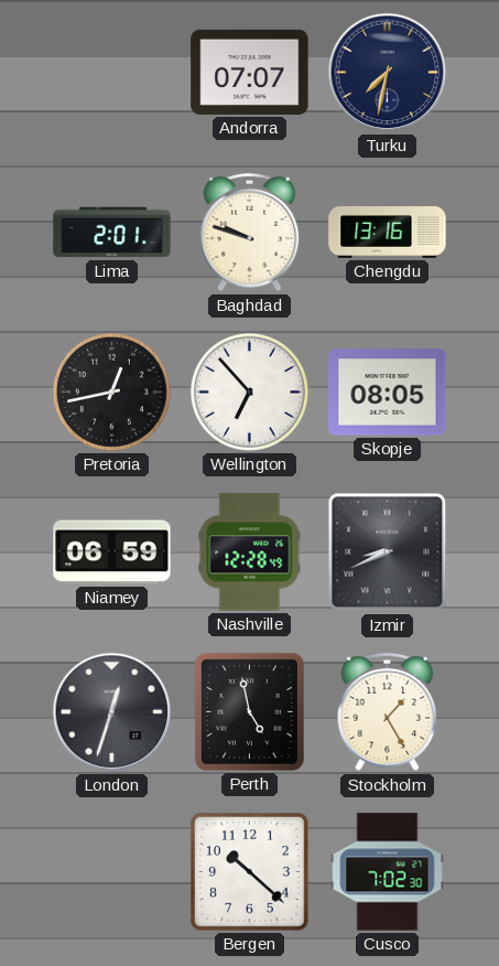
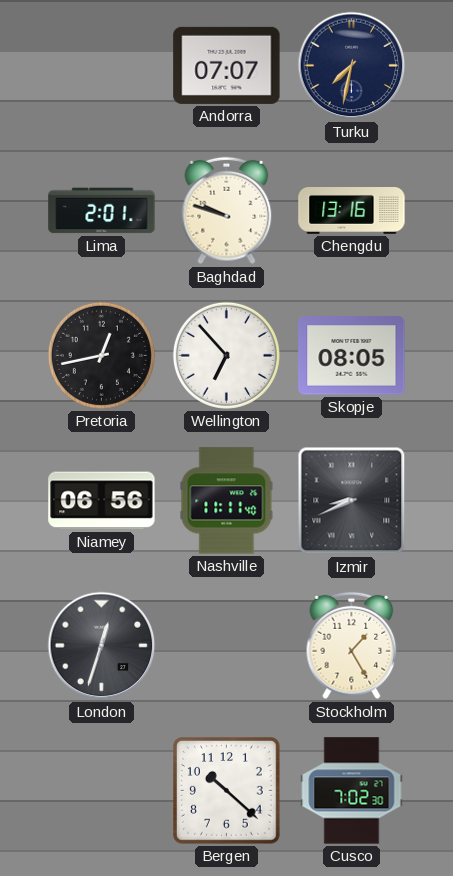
Niamey: 06:59 -> 06:56 (102, 501)
Nashville: 12:28 -> 11:11 (227, 501)
Perth: 4:58 -> none (249, 711)
